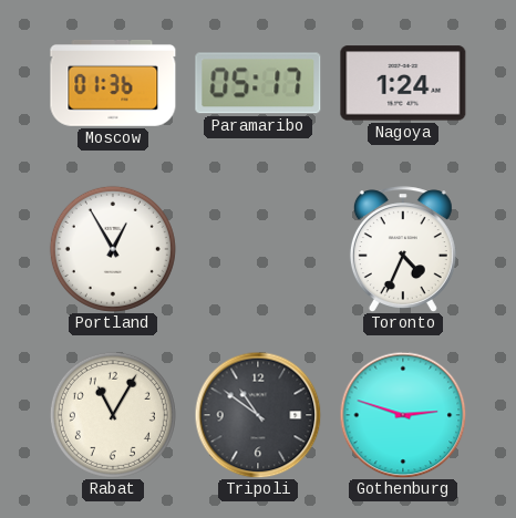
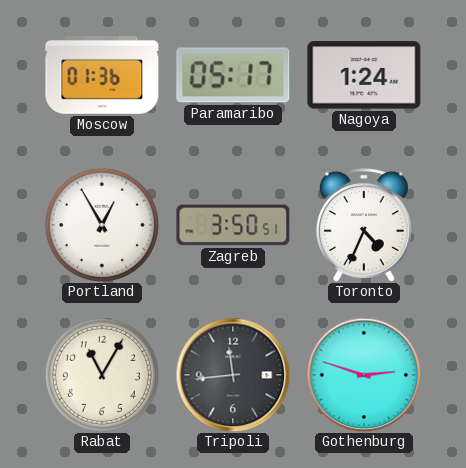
Zagreb: none -> 3:50 (233, 225)
Tripoli: 10:51 -> 11:44 (233, 375)
